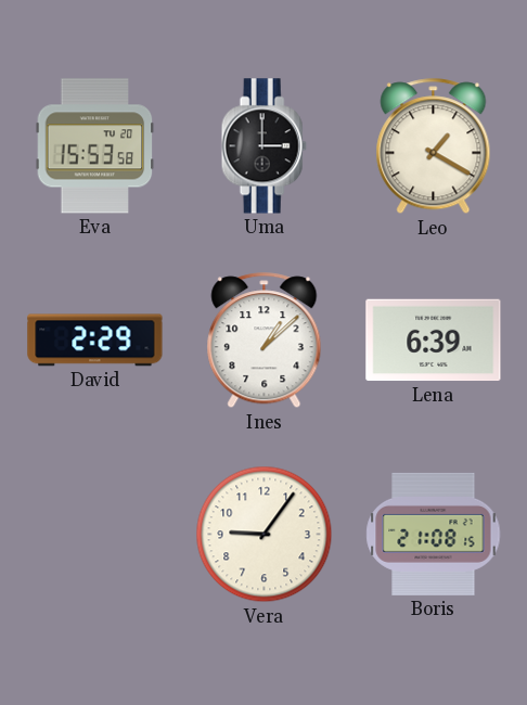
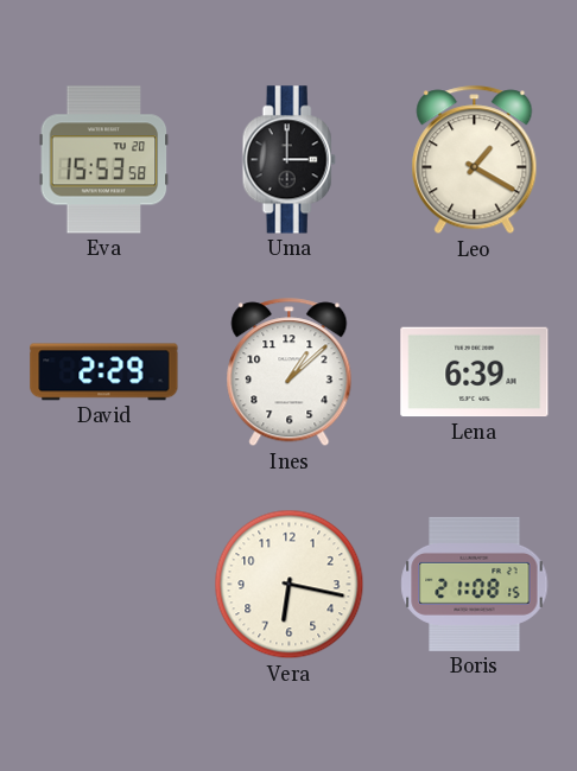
Vera: 9:06 -> 6:17 (290, 585)
